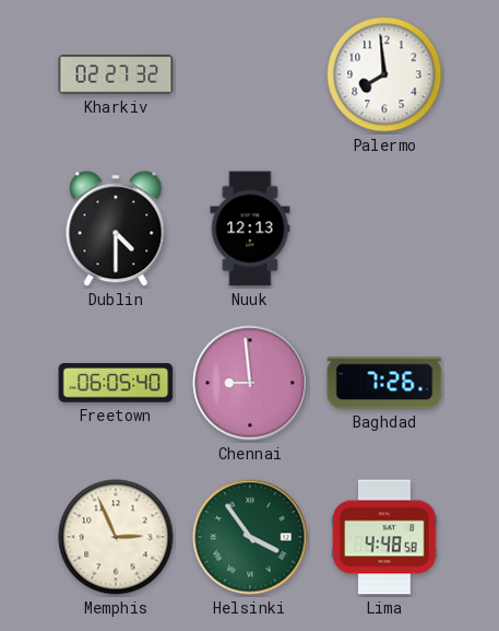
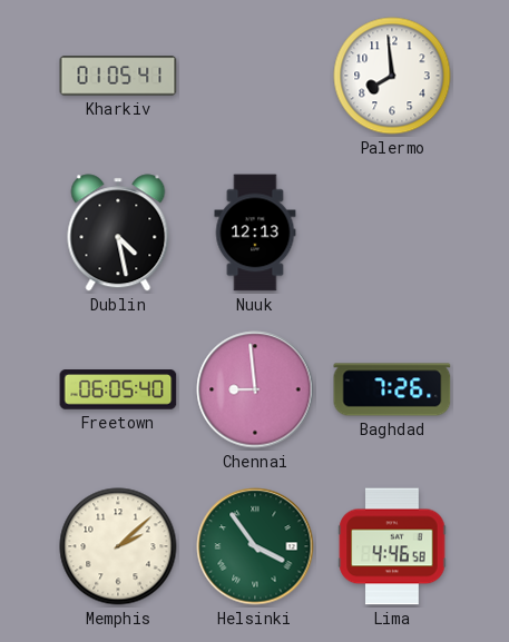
Kharkiv: 02:27 -> 01:05 (118, 76)
Dublin: 4:30 -> 4:28 (118, 233)
Memphis: 2:56 -> 2:08 (118, 546)
Lima: 4:48 -> 4:46 (392, 546)
